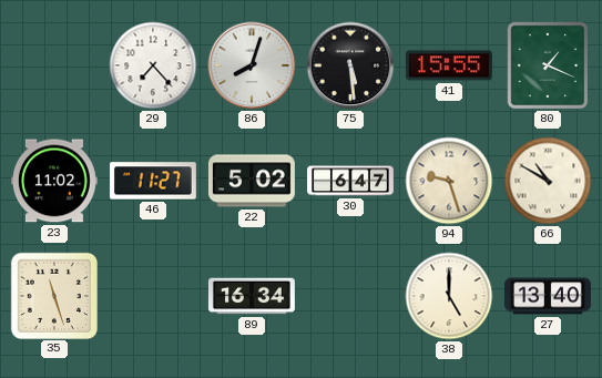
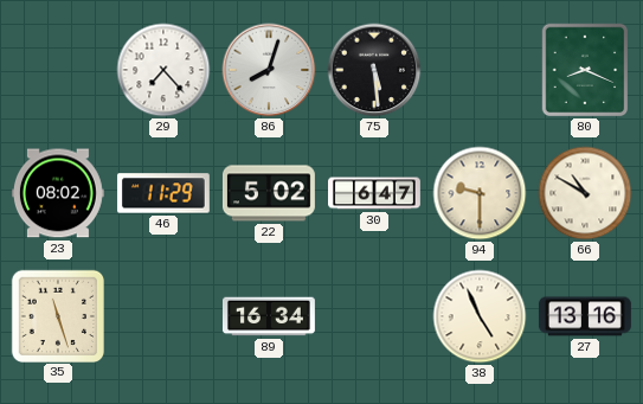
41: 15:55 -> none (449, 65)
80: 1:19 -> 8:19 (585, 70)
23: 11:02 -> 08:02 (58, 193)
46: 11:27 -> 11:29 (163, 193)
94: 9:27 -> 9:30 (480, 193)
38: 5:00 -> 4:56 (480, 316)
27: 13:40 -> 13:16 (585, 316)
